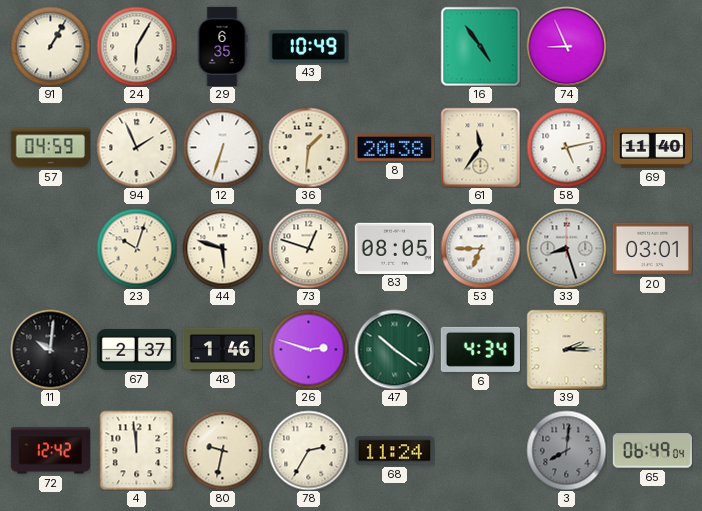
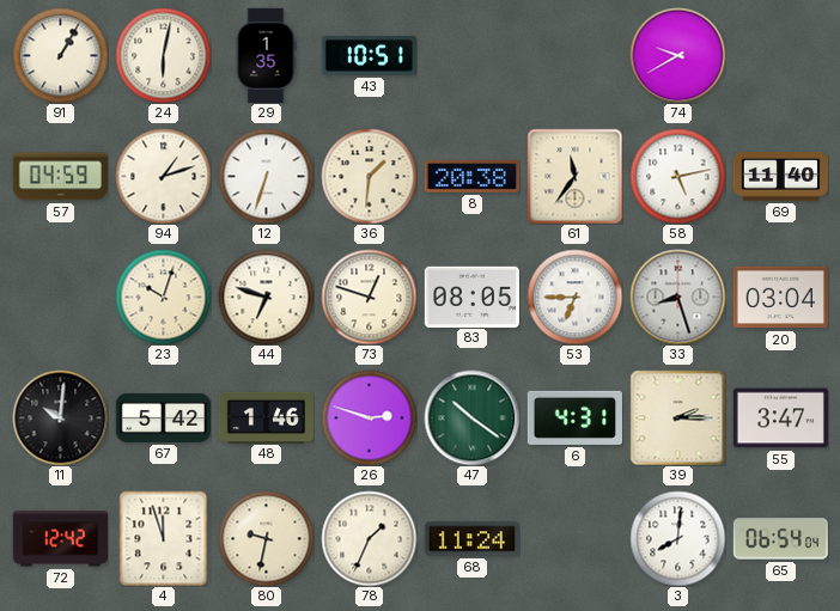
24: 6:05 -> 6:02 (163, 55)
29: 6:35 -> 1:35 (266, 55)
43: 10:49 -> 10:51 (369, 55)
16: 4:54 -> none (480, 46)
74: 8:56 -> 9:40 (677, 55)
94: 1:56 -> 1:12 (163, 176)
44: 5:48 -> 6:48 (266, 297)
20: 03:01 -> 03:04 (780, 298)
67: 2:37 -> 5:42 (163, 417)
6: 4:34 -> 4:31 (574, 417)
55: none -> 3:47 (780, 418)
4: 11:59 -> 11:57 (164, 538)
78: 2:35 -> 1:34 (369, 538)
3 dial: grey -> white (677, 538)
65: 06:49 -> 06:54 (780, 539)
